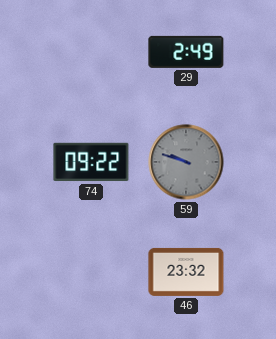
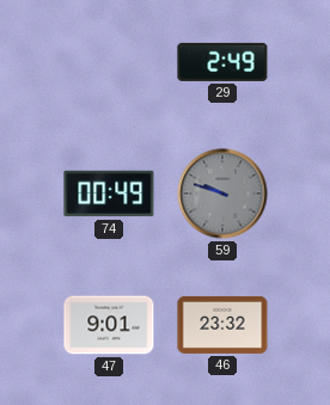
74: 09:22 -> 00:49 (109, 194)
47: none -> 9:01 (109, 325)
